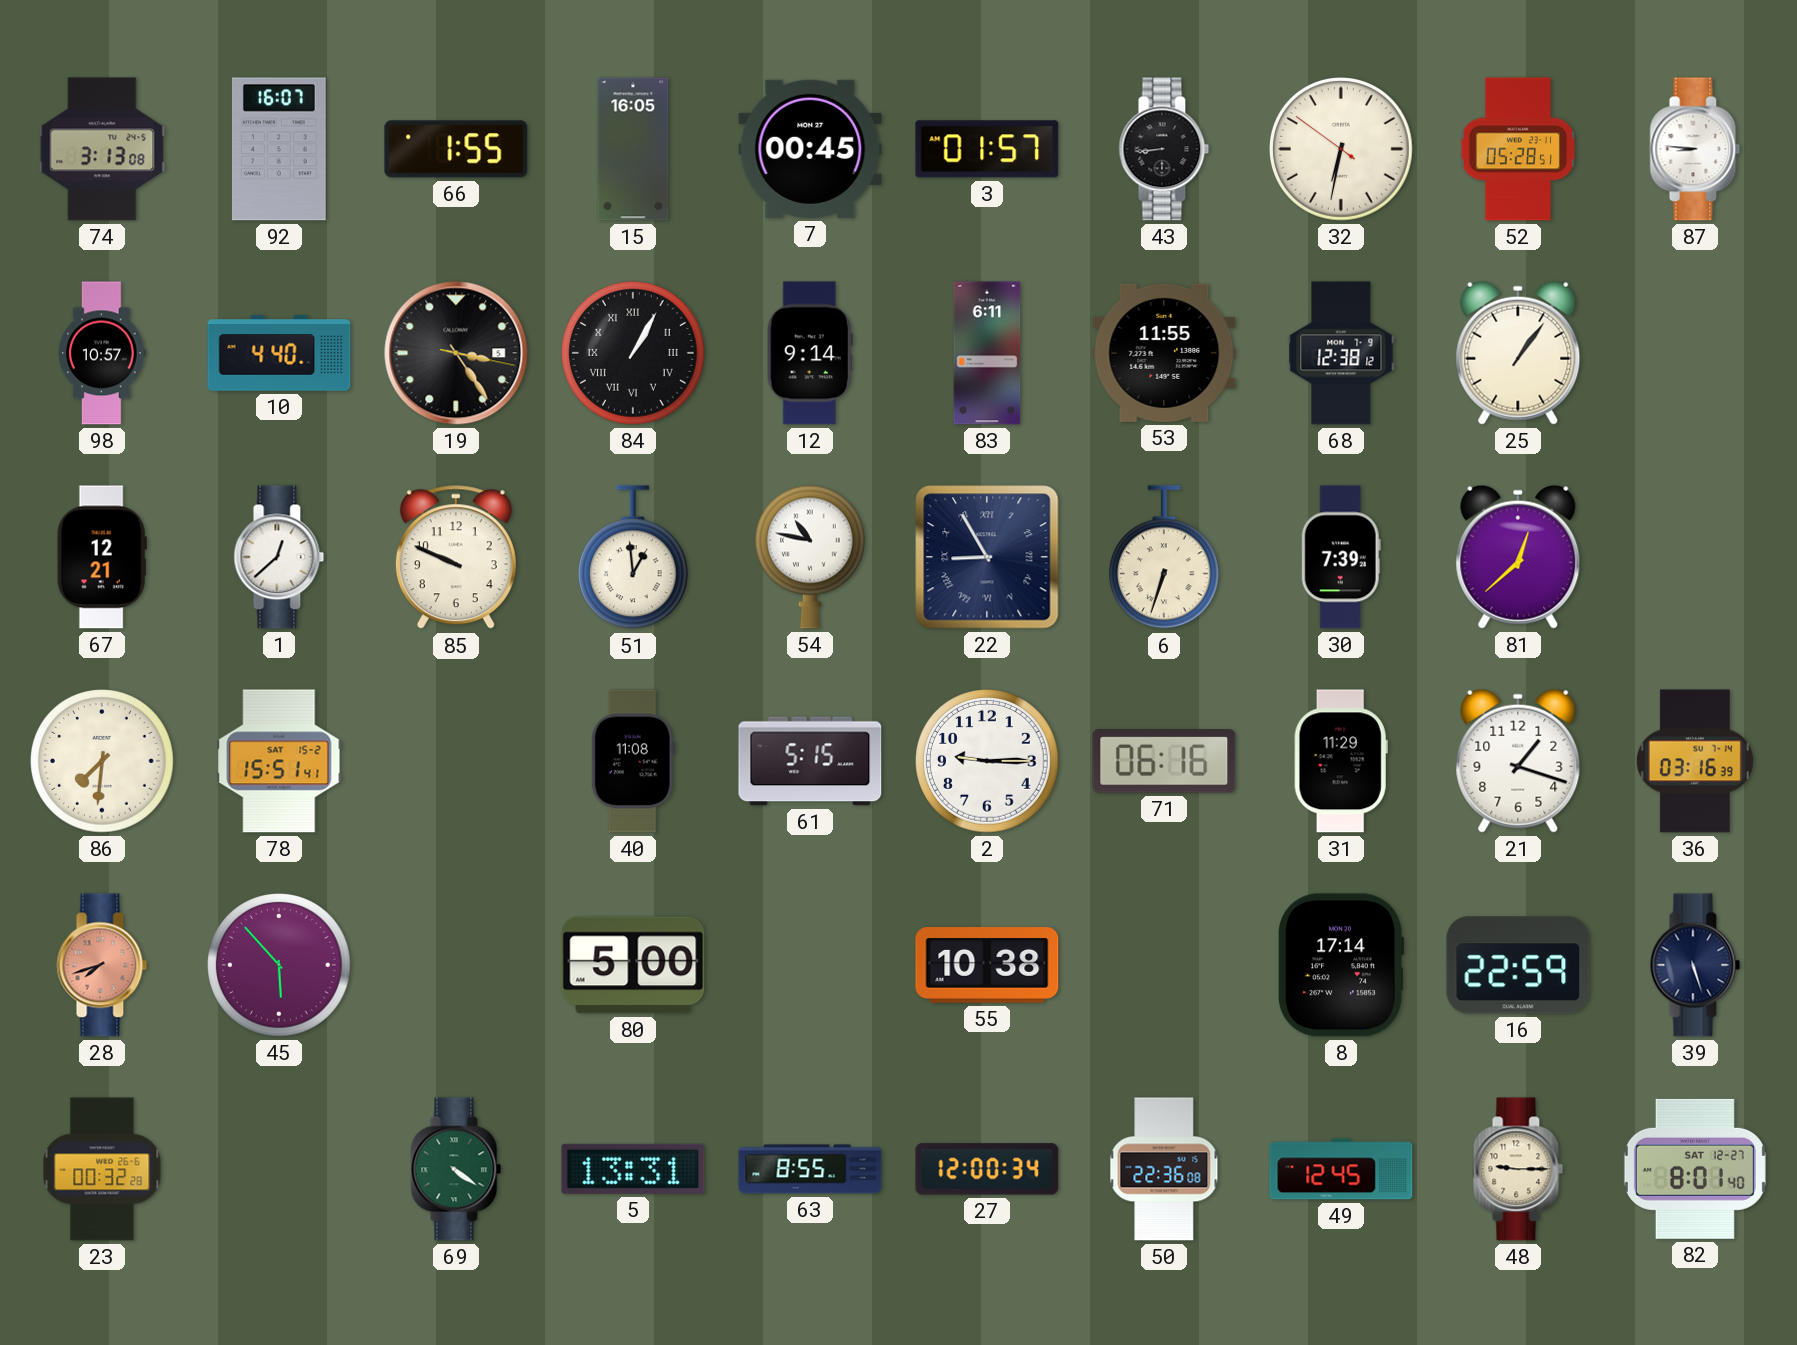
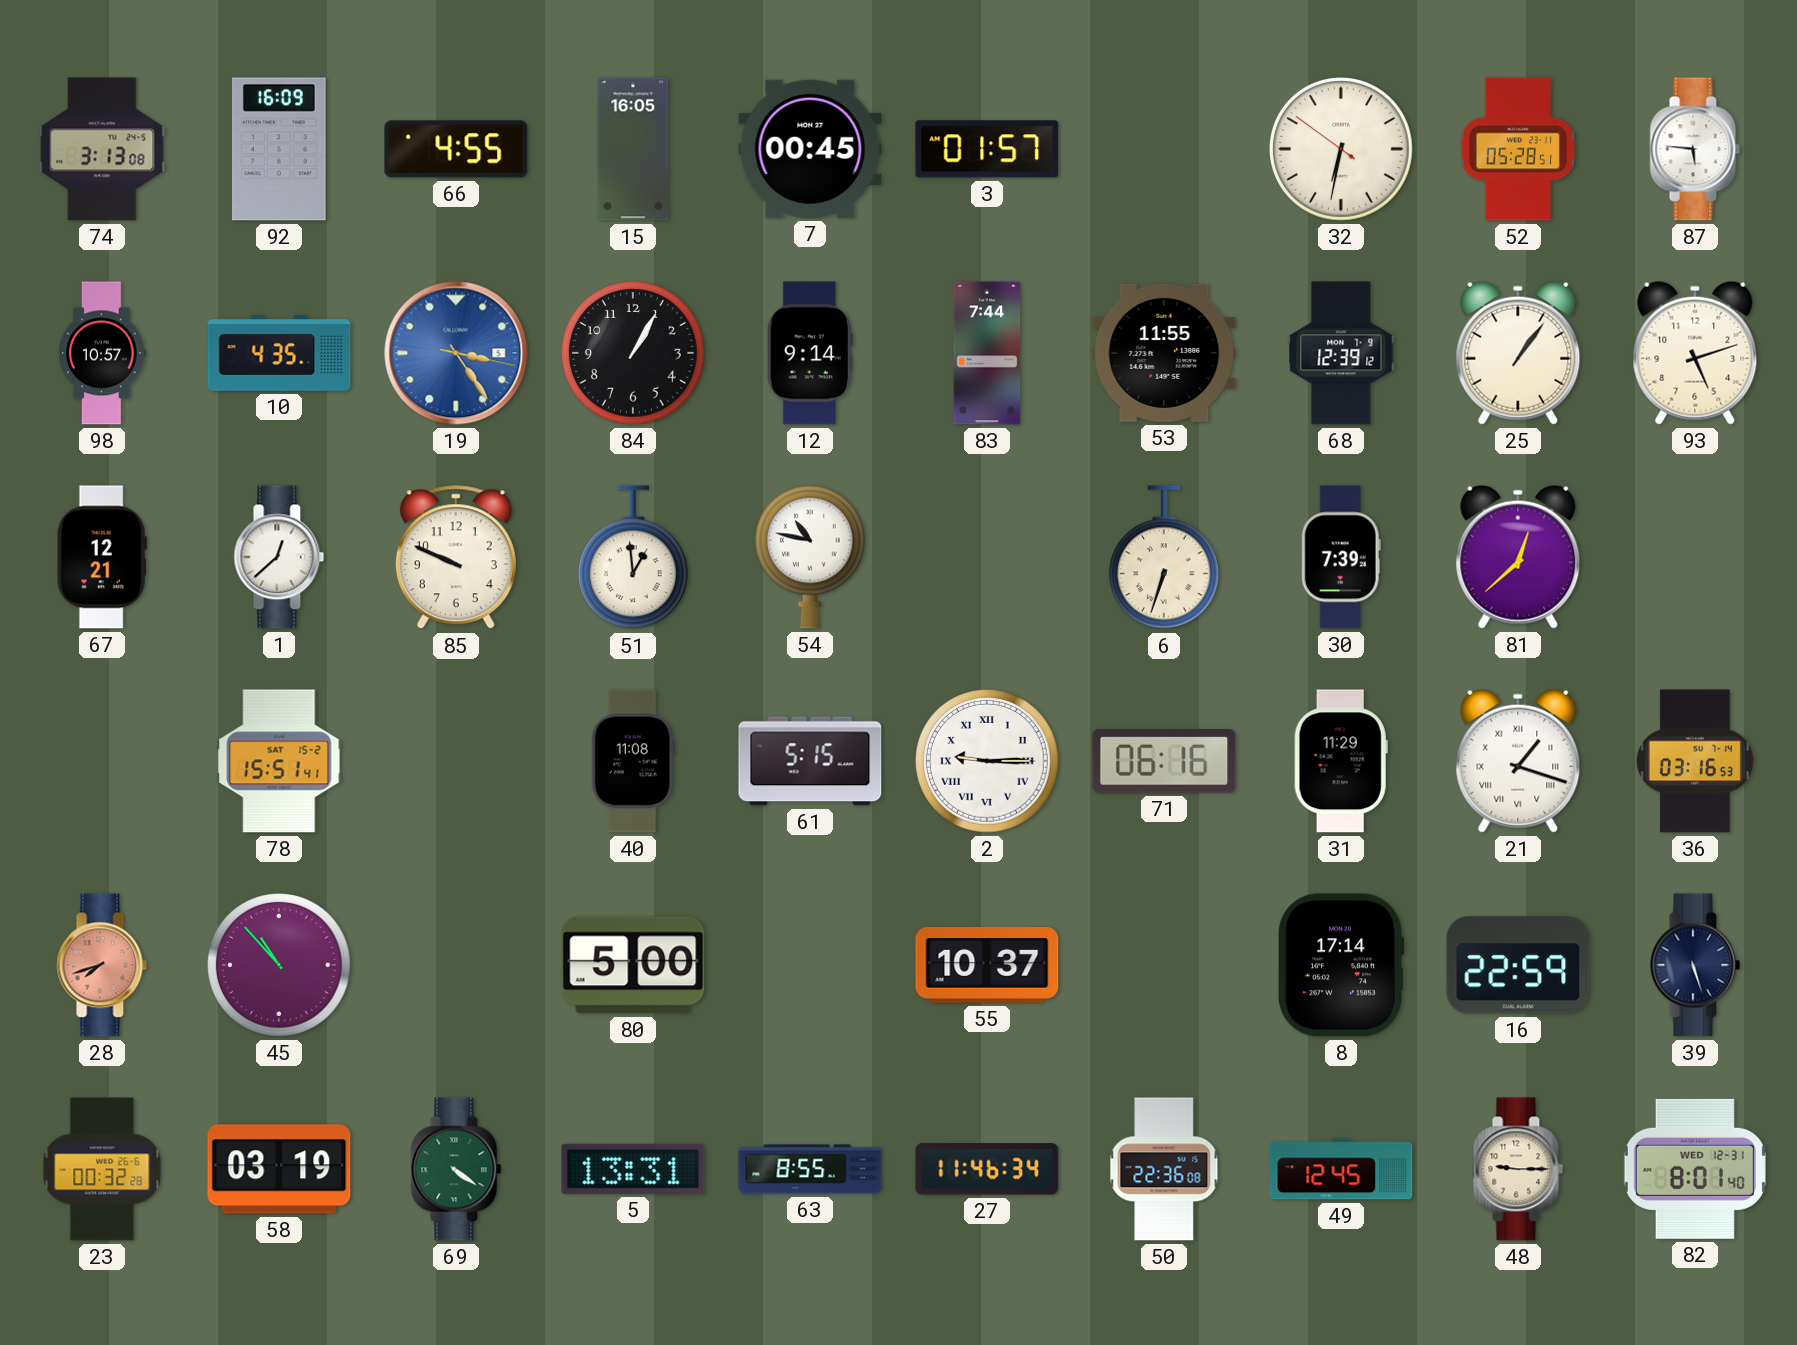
92: 16:07 -> 16:09 (279, 149)
66: 1:55 -> 4:55 (456, 149)
43: 8:44 -> none (1164, 149)
87: 8:46 -> 5:46 (1695, 149)
10: 4:40 -> 4:35 (279, 353)
19 dial: black -> blue (456, 353)
84 numerals: Roman -> Arabic (634, 354)
83: 6:11 -> 7:44 (987, 353)
68: 12:38 -> 12:39 (1341, 353)
93: none -> 5:12 (1695, 353)
22: 8:55 -> none (987, 557)
86: 7:31 -> none (103, 762)
2 numerals: Arabic -> Roman (988, 762)
21 numerals: Arabic -> Roman (1518, 761)
36: 03:16:39 -> 03:16:53 (1695, 761)
45: 5:53 -> 10:53 (280, 966)
55: 10:38 -> 10:37 (987, 965)
58: none -> 03:19 (279, 1169)
27: 12:00 -> 11:46 (987, 1169)
82 date: SAT 12-27 -> WED 12-31 (1695, 1169)
